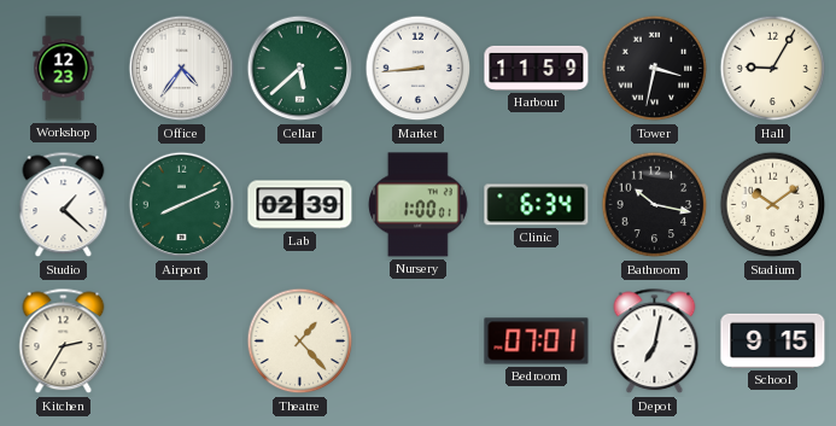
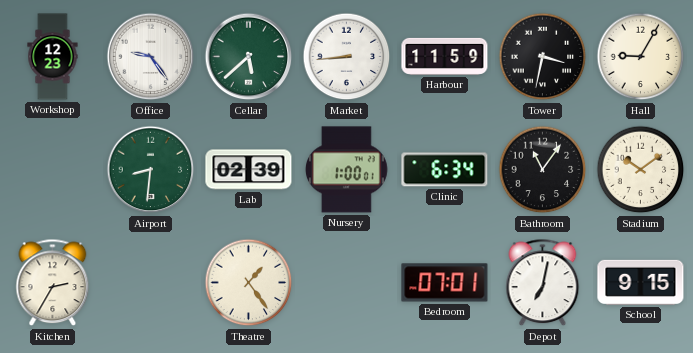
Office: 4:36 -> 9:24 (151, 57)
Studio: 1:22 -> none (64, 205)
Airport: 8:11 -> 8:31 (151, 170)
Bathroom: 10:17 -> 11:06 (543, 170)
Theatre: 1:23 -> 1:24 (249, 283)
